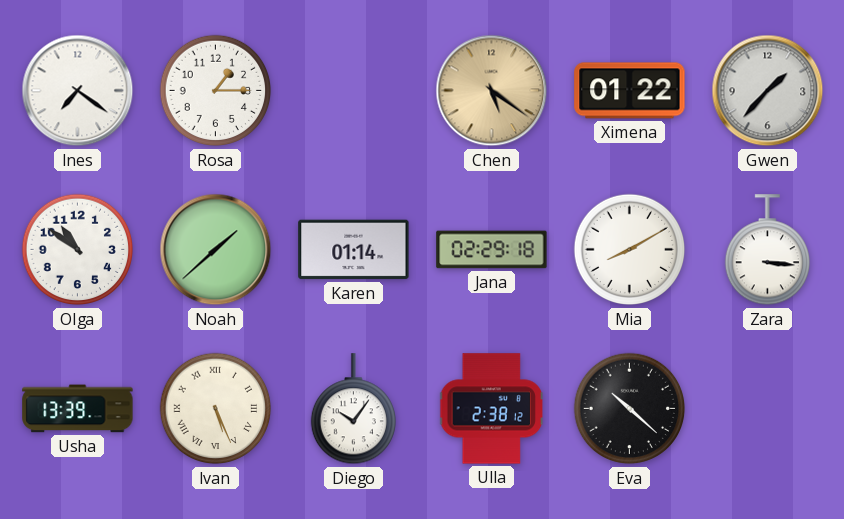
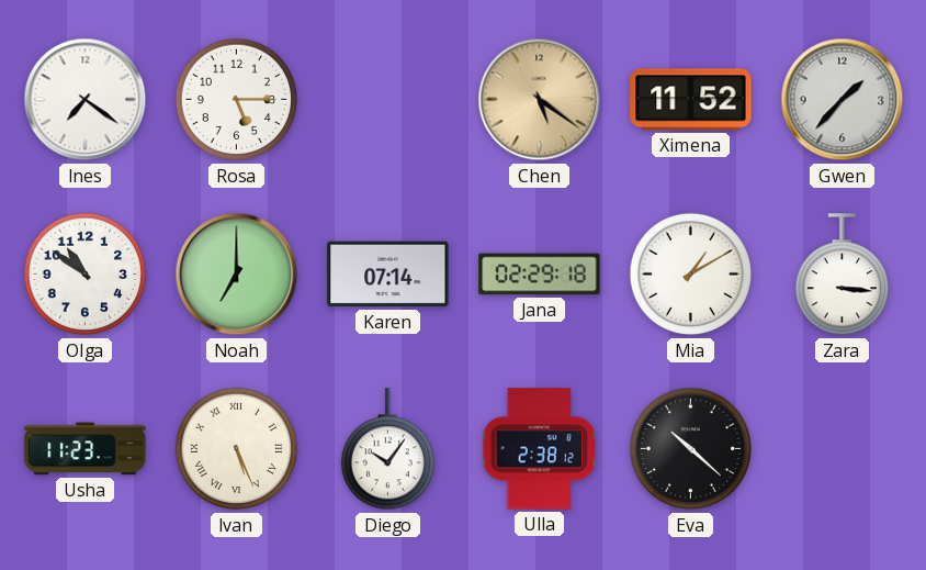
Rosa: 1:15 -> 5:15 (237, 100)
Ximena: 01:22 -> 11:52 (691, 100)
Noah: 1:38 -> 7:00 (237, 275)
Karen: 01:14 -> 07:14 (388, 275)
Mia: 8:10 -> 1:10 (691, 275)
Usha: 13:39 -> 11:23 (86, 449)
